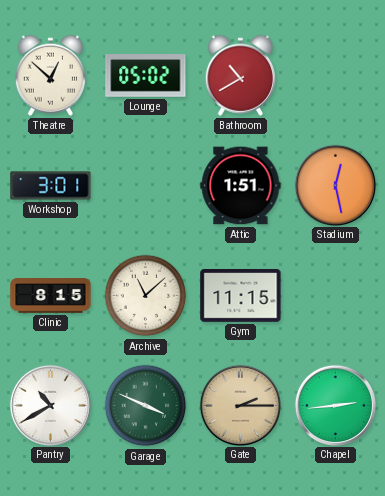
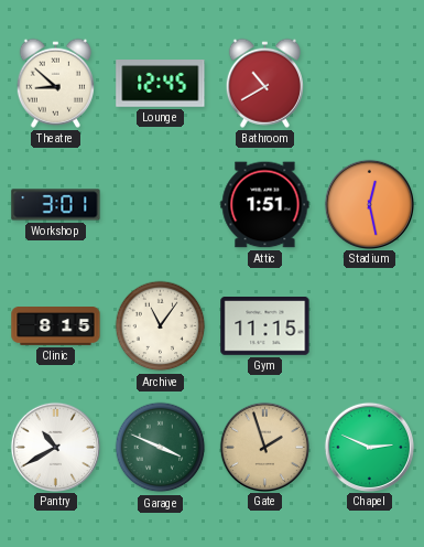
Theatre: 12:52 -> 8:52 (55, 83)
Lounge: 05:02 -> 12:45 (161, 84)
Archive: 11:08 -> 11:06 (161, 326)
Gate: 2:15 -> 1:57 (264, 447)
Chapel: 2:44 -> 2:49 (369, 447)
